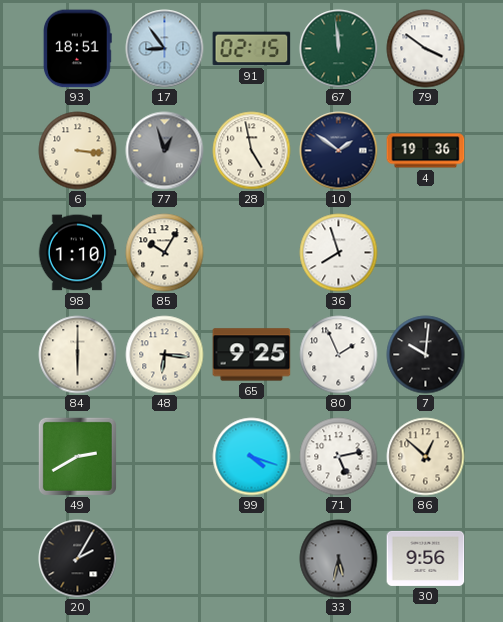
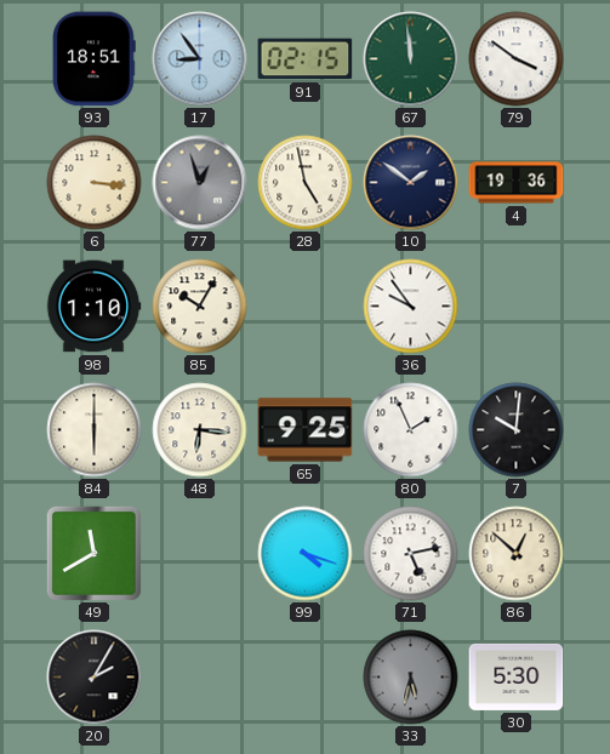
36: 7:57 -> 9:54 (411, 307)
49: 2:40 -> 11:40 (93, 553)
30: 9:56 -> 5:30 (517, 676)
